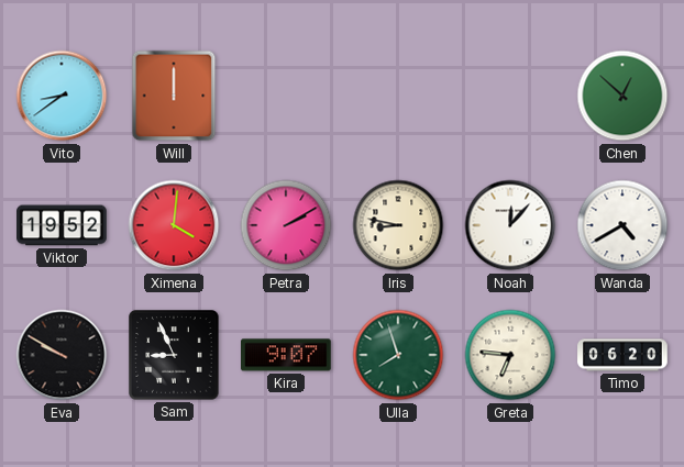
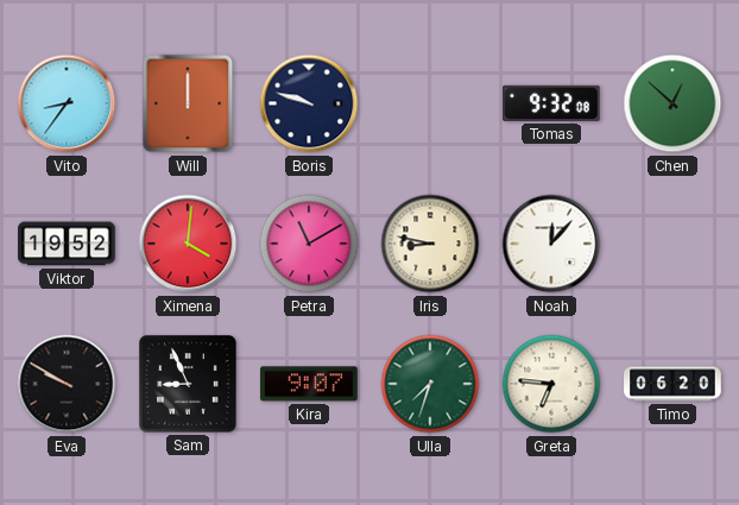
Vito: 8:39 -> 8:36 (67, 103)
Boris: none -> 9:48 (309, 103)
Tomas: none -> 9:32 (552, 103)
Petra: 2:10 -> 11:10 (309, 244)
Wanda: 4:40 -> none (622, 225)
Ulla: 7:57 -> 7:33 (430, 384)
